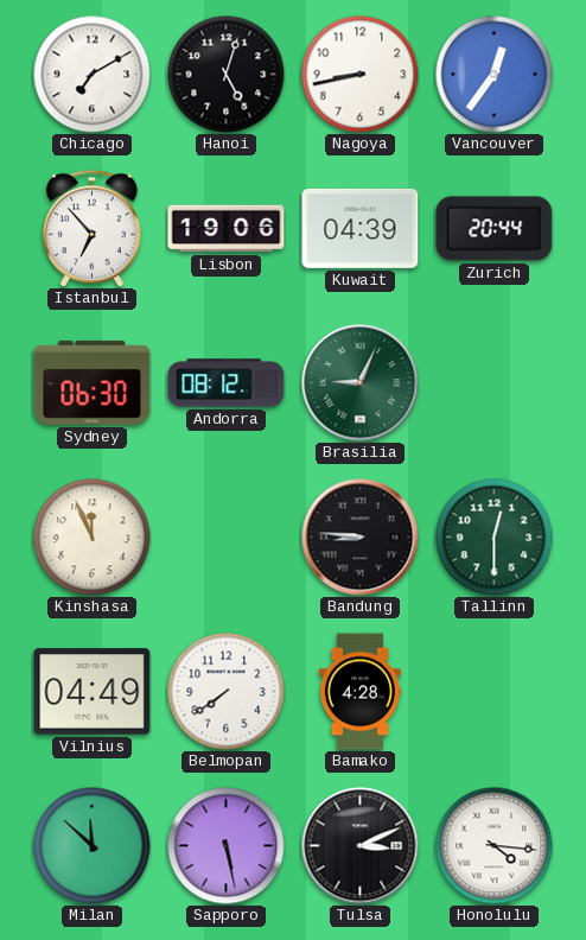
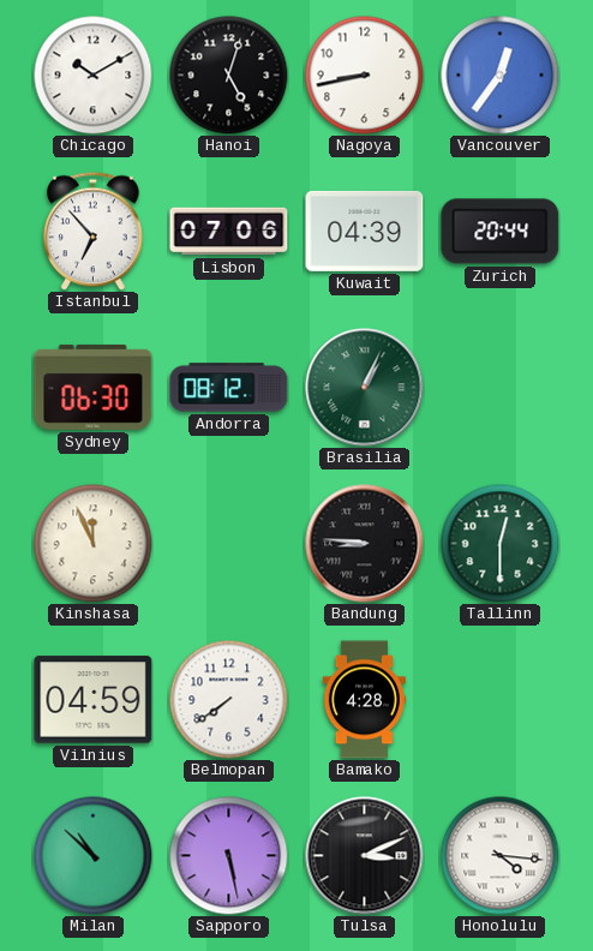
Chicago: 7:10 -> 10:10 (94, 76)
Lisbon: 19:06 -> 07:06 (229, 232)
Brasilia: 9:04 -> 1:04 (365, 388)
Vilnius: 04:49 -> 04:59 (94, 700)
Milan: 11:52 -> 10:52 (94, 856)
